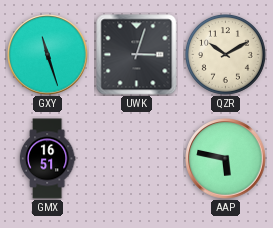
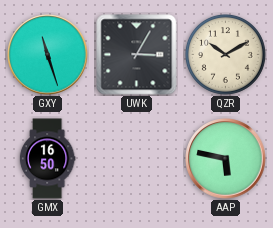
UWK: 3:03 -> 3:05 (137, 55)
GMX: 16:51 -> 16:50 (47, 159)
